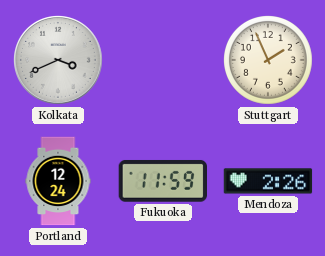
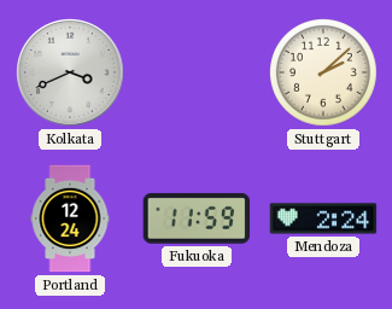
Stuttgart: 1:56 -> 2:08 (324, 74)
Mendoza: 2:26 -> 2:24 (323, 218)
